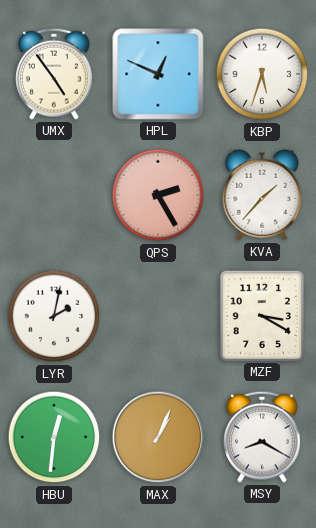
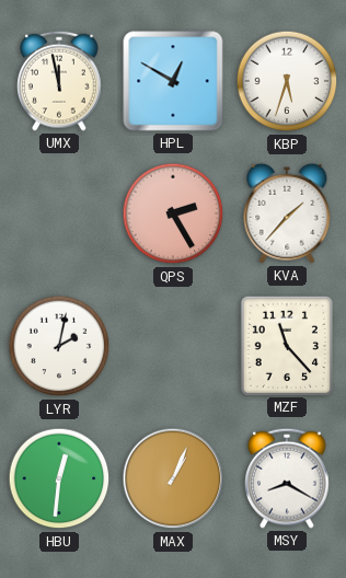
UMX: 4:54 -> 11:58 (59, 81)
HPL: 12:49 -> 12:50 (173, 81)
MZF: 3:20 -> 11:23 (286, 345)
